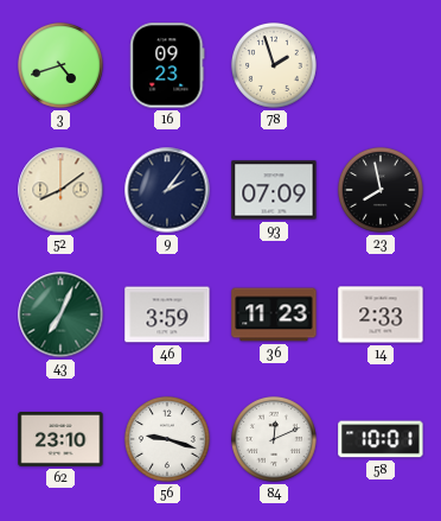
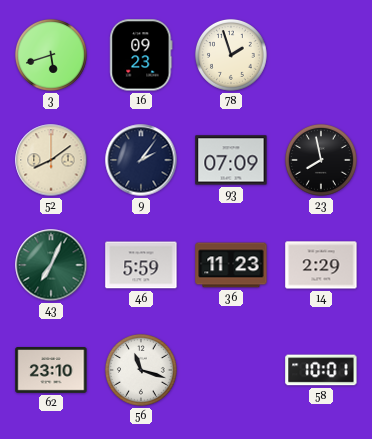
3: 4:42 -> 5:42 (51, 55)
46: 3:59 -> 5:59 (141, 265)
14: 2:33 -> 2:29 (321, 265)
56: 9:18 -> 11:18 (141, 370)
84: 12:11 -> none (274, 439)
